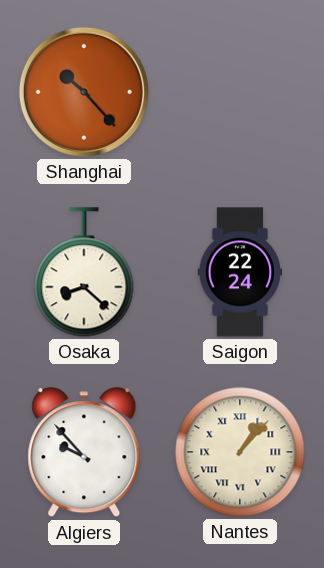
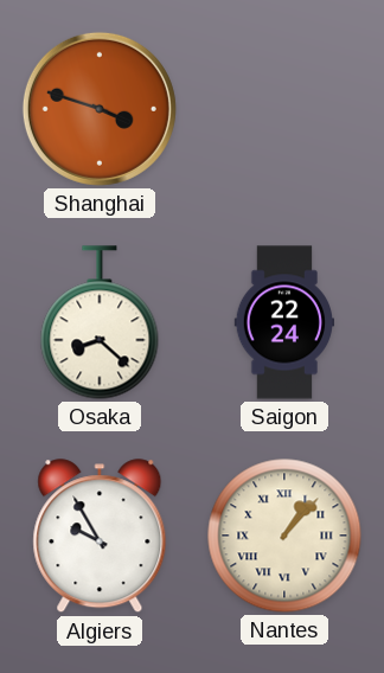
Shanghai: 10:23 -> 3:48 (100, 109)
Algiers: 9:53 -> 9:55 (100, 537)
